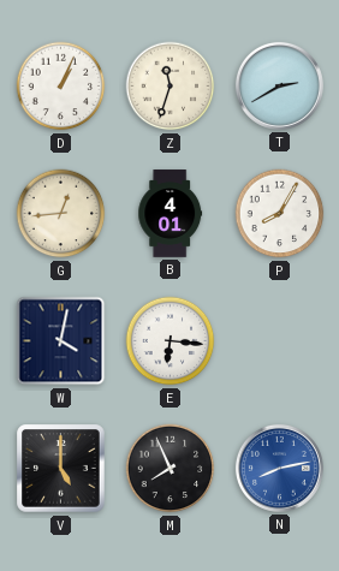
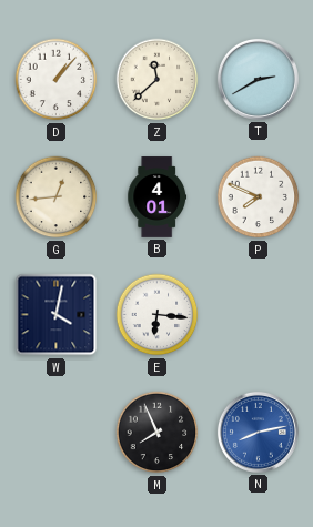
D: 1:04 -> 1:07 (57, 80)
Z: 11:33 -> 11:38 (158, 80)
P: 8:05 -> 7:49 (259, 197)
V: 5:00 -> none (61, 469)
